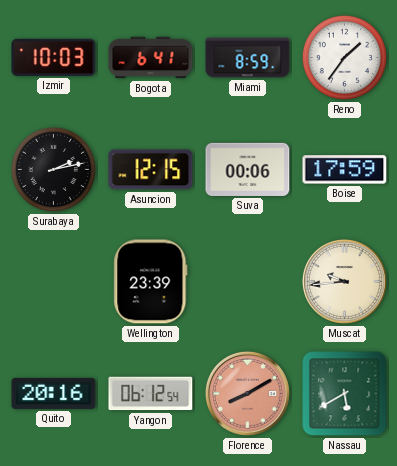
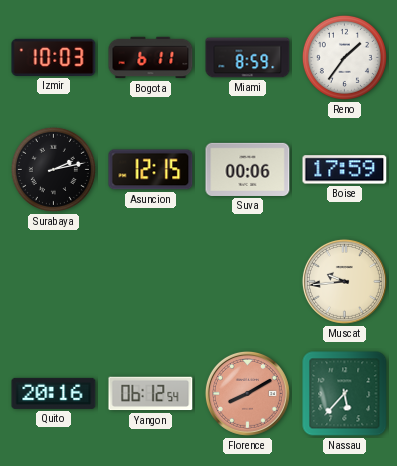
Bogota: 6:41 -> 6:11 (151, 58)
Wellington: 23:39 -> none (151, 282)
Nassau: 5:40 -> 5:37 (345, 394)
